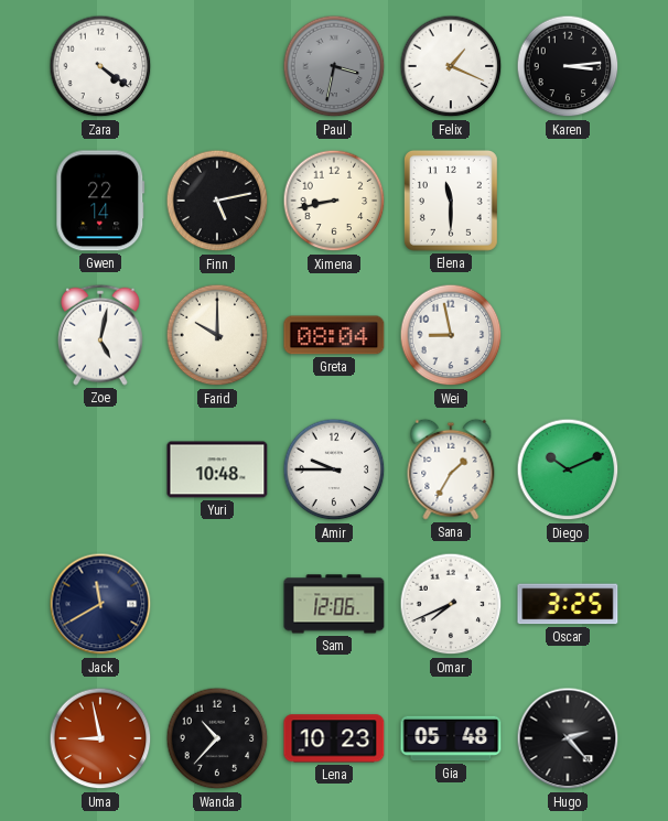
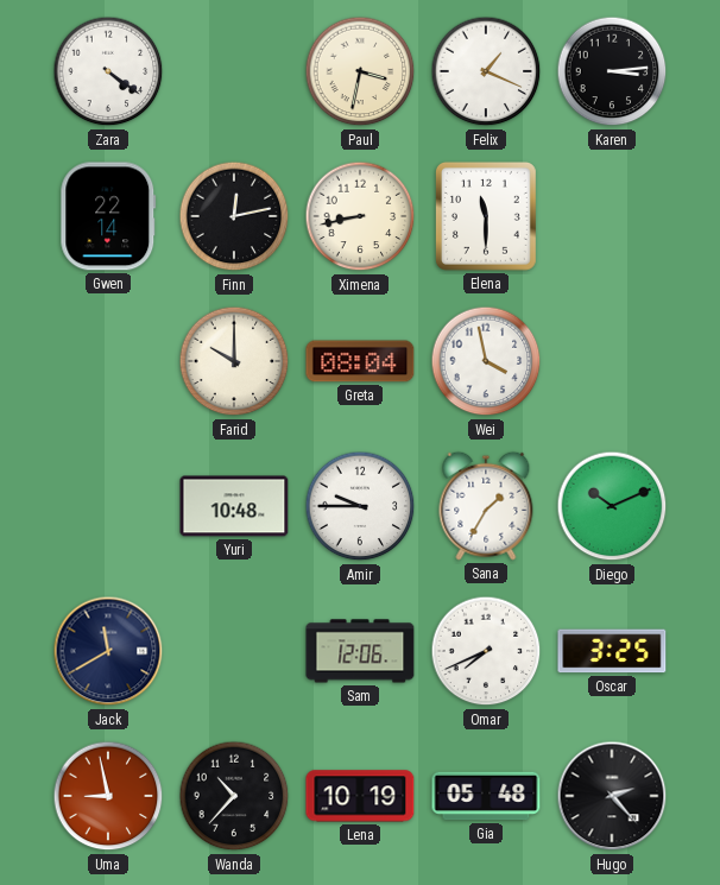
Paul dial: grey -> cream (360, 71)
Finn: 5:13 -> 12:13 (234, 216)
Zoe: 5:02 -> none (101, 335)
Wei: 8:58 -> 3:58 (486, 361)
Lena: 10:23 -> 10:19 (360, 796)
